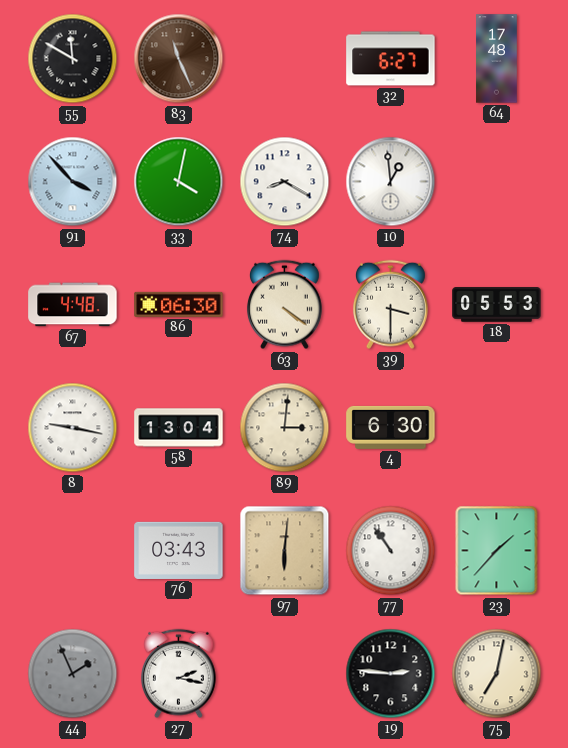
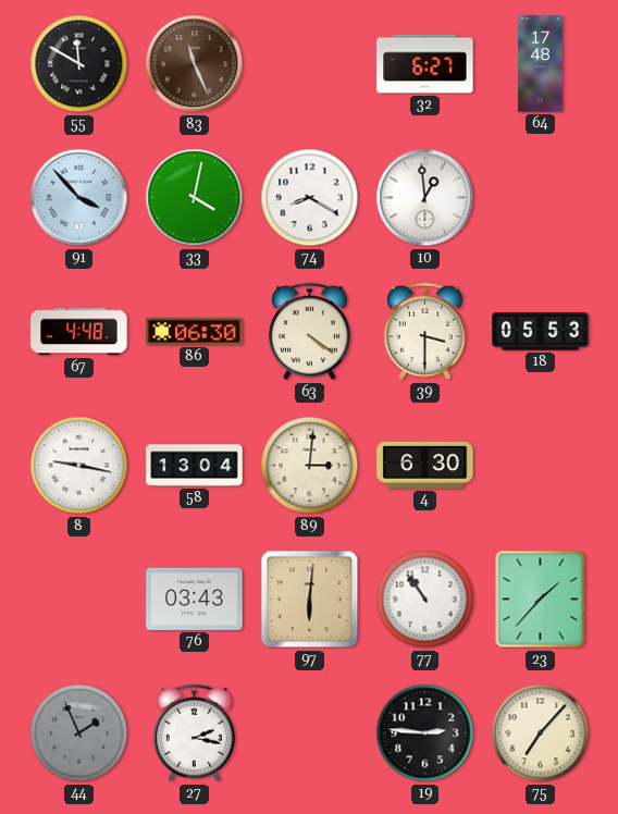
75: 7:02 -> 7:07 (541, 733)
